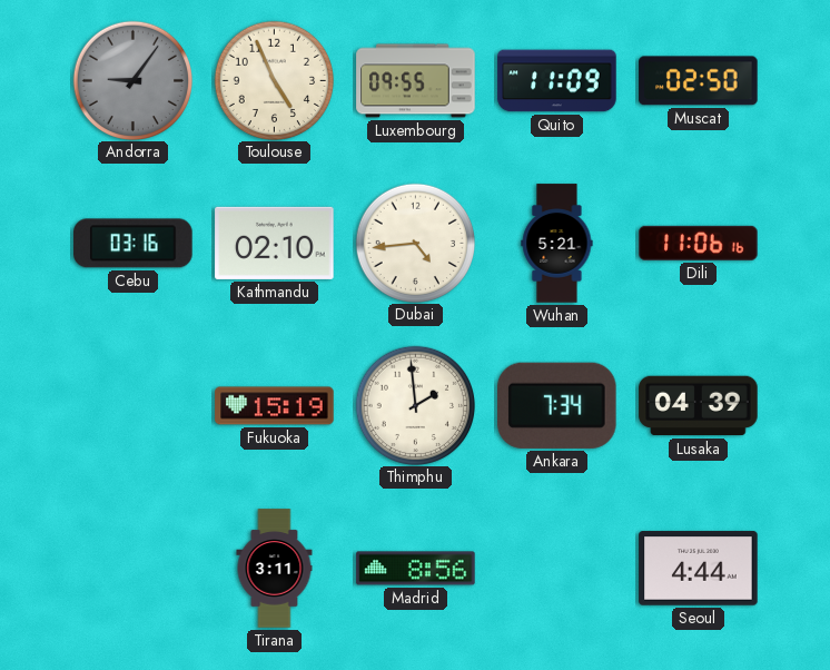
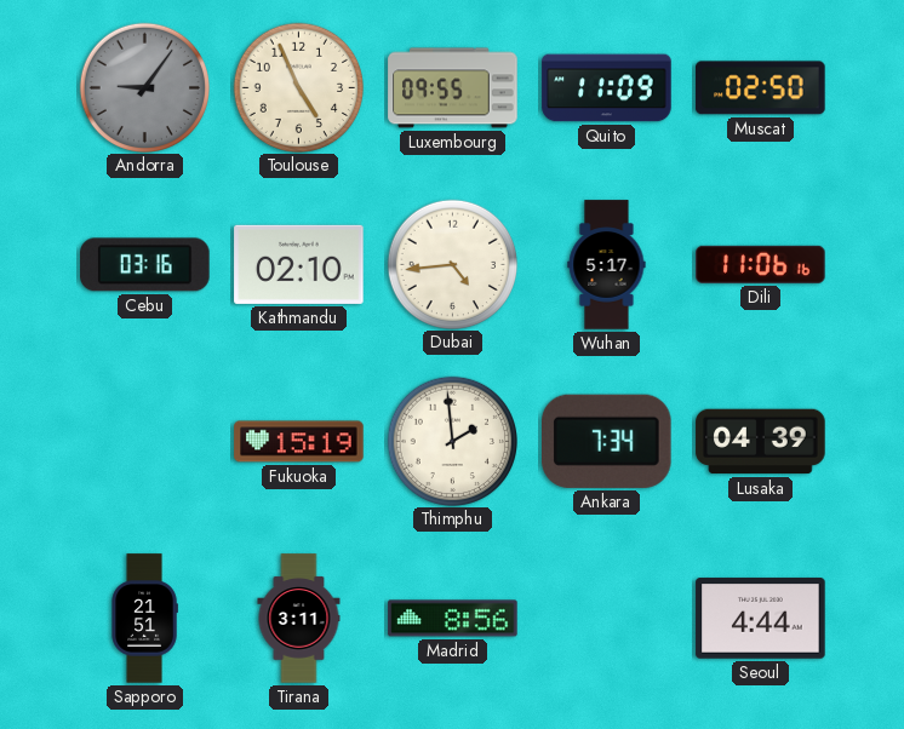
Wuhan: 5:21 -> 5:17 (607, 265)
Sapporo: none -> 21:51 (144, 619)
